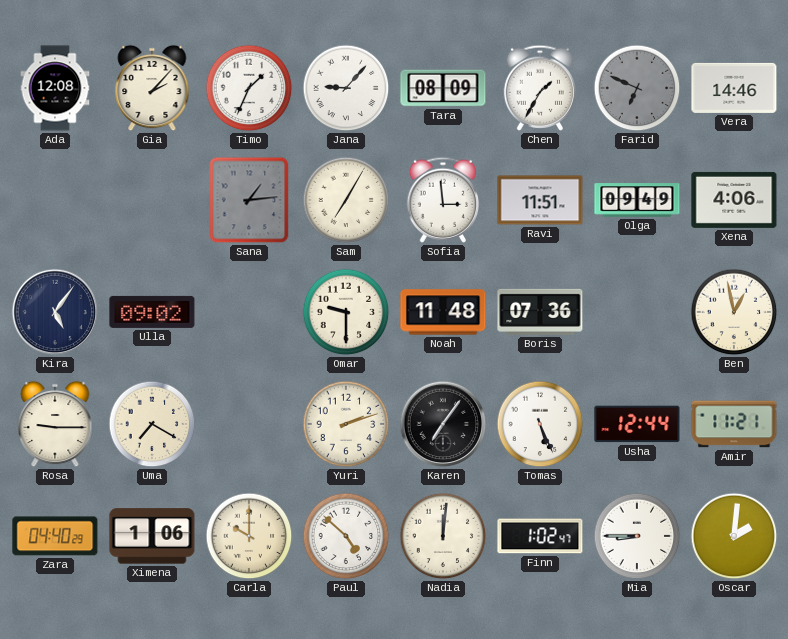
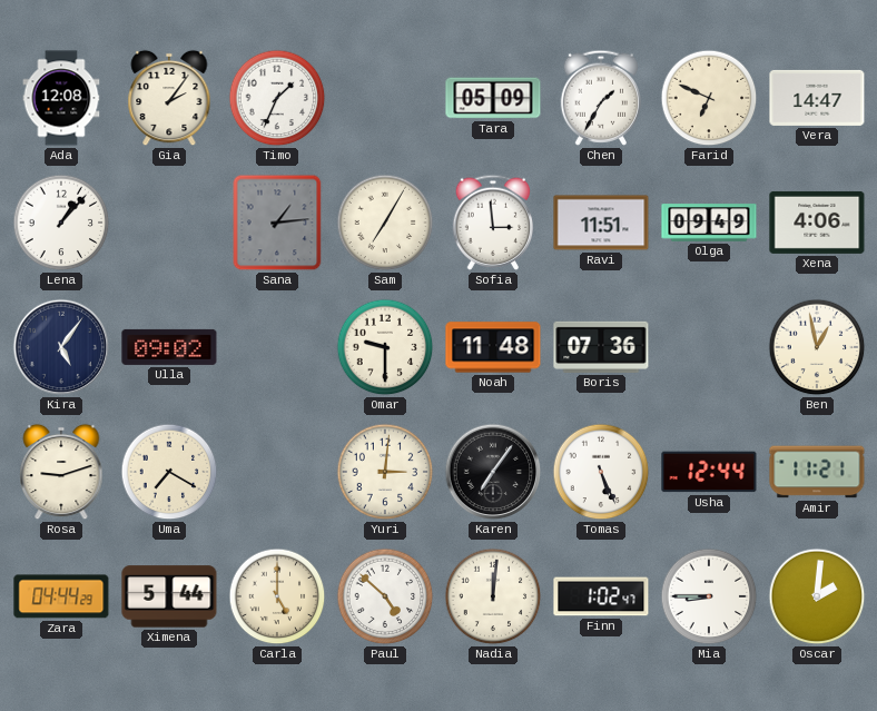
Gia: 2:07 -> 2:06 (169, 98)
Jana: 9:07 -> none (346, 88)
Tara: 08:09 -> 05:09 (493, 98)
Farid dial: grey -> cream (709, 98)
Vera: 14:46 -> 14:47 (817, 98)
Lena: none -> 1:07 (61, 223)
Rosa: 9:15 -> 9:12 (61, 472)
Yuri: 2:12 -> 3:01 (385, 472)
Zara: 04:40 -> 04:44 (61, 596)
Ximena: 1:06 -> 5:44 (169, 596)
Carla: 10:00 -> 5:00 (277, 596)
